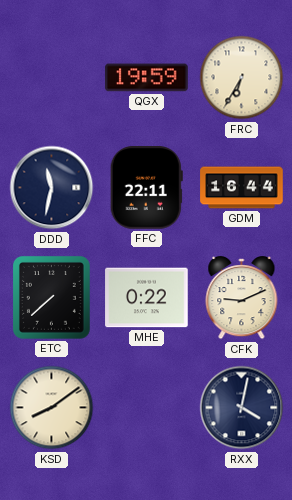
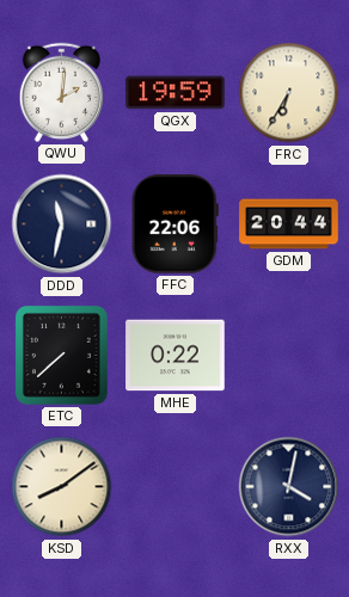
QWU: none -> 2:01 (61, 92)
FFC: 22:11 -> 22:06 (174, 224)
GDM: 16:44 -> 20:44 (289, 224)
CFK: 9:11 -> none (242, 298)
